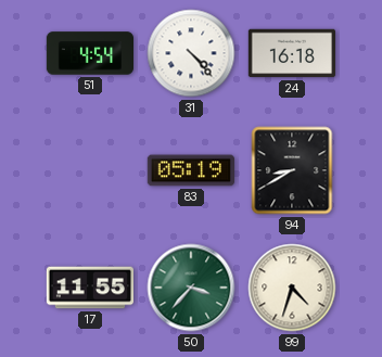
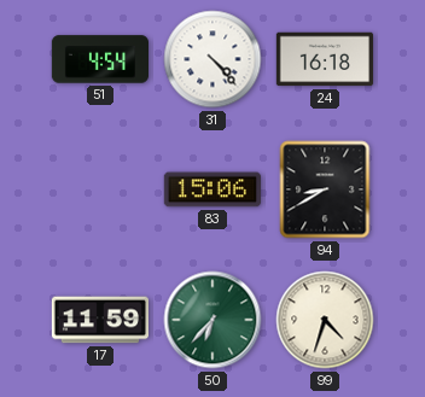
83: 05:19 -> 15:06 (211, 189)
17: 11:55 -> 11:59 (99, 320)
50: 3:37 -> 6:37 (212, 320)
